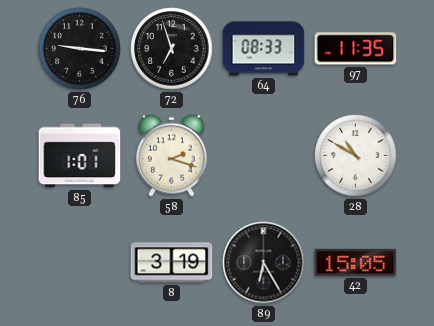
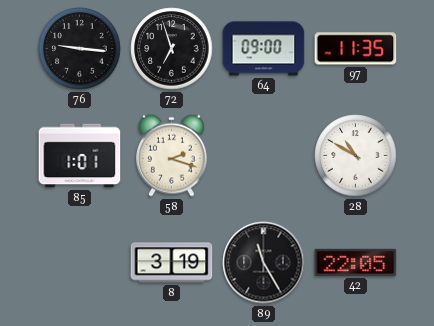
64: 08:33 -> 09:00 (264, 49)
89: 6:25 -> 11:25 (264, 263)
42: 15:05 -> 22:05 (356, 262)
